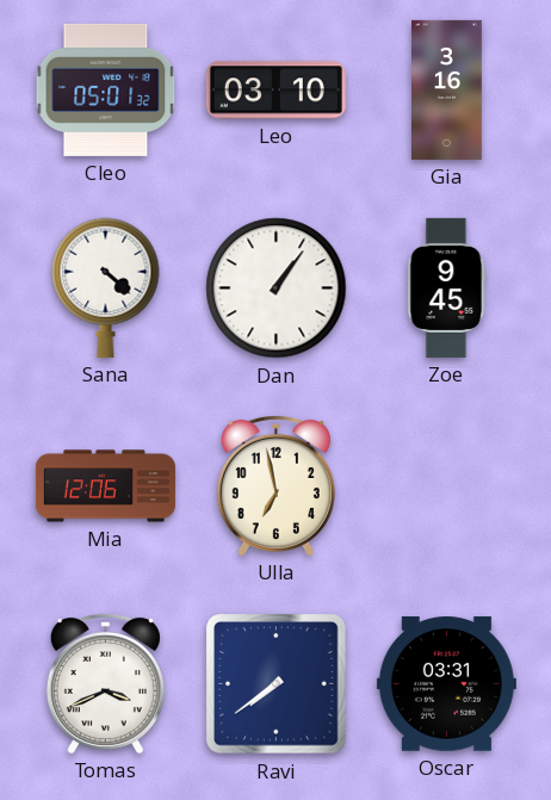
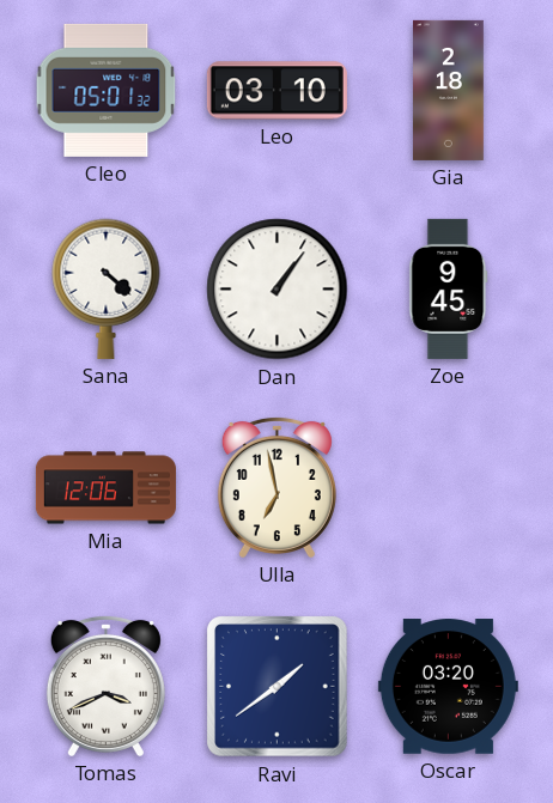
Gia: 3:16 -> 2:18 (449, 90)
Ravi: 7:39 -> 1:39 (278, 687)
Oscar: 03:31 -> 03:20 (448, 687)
